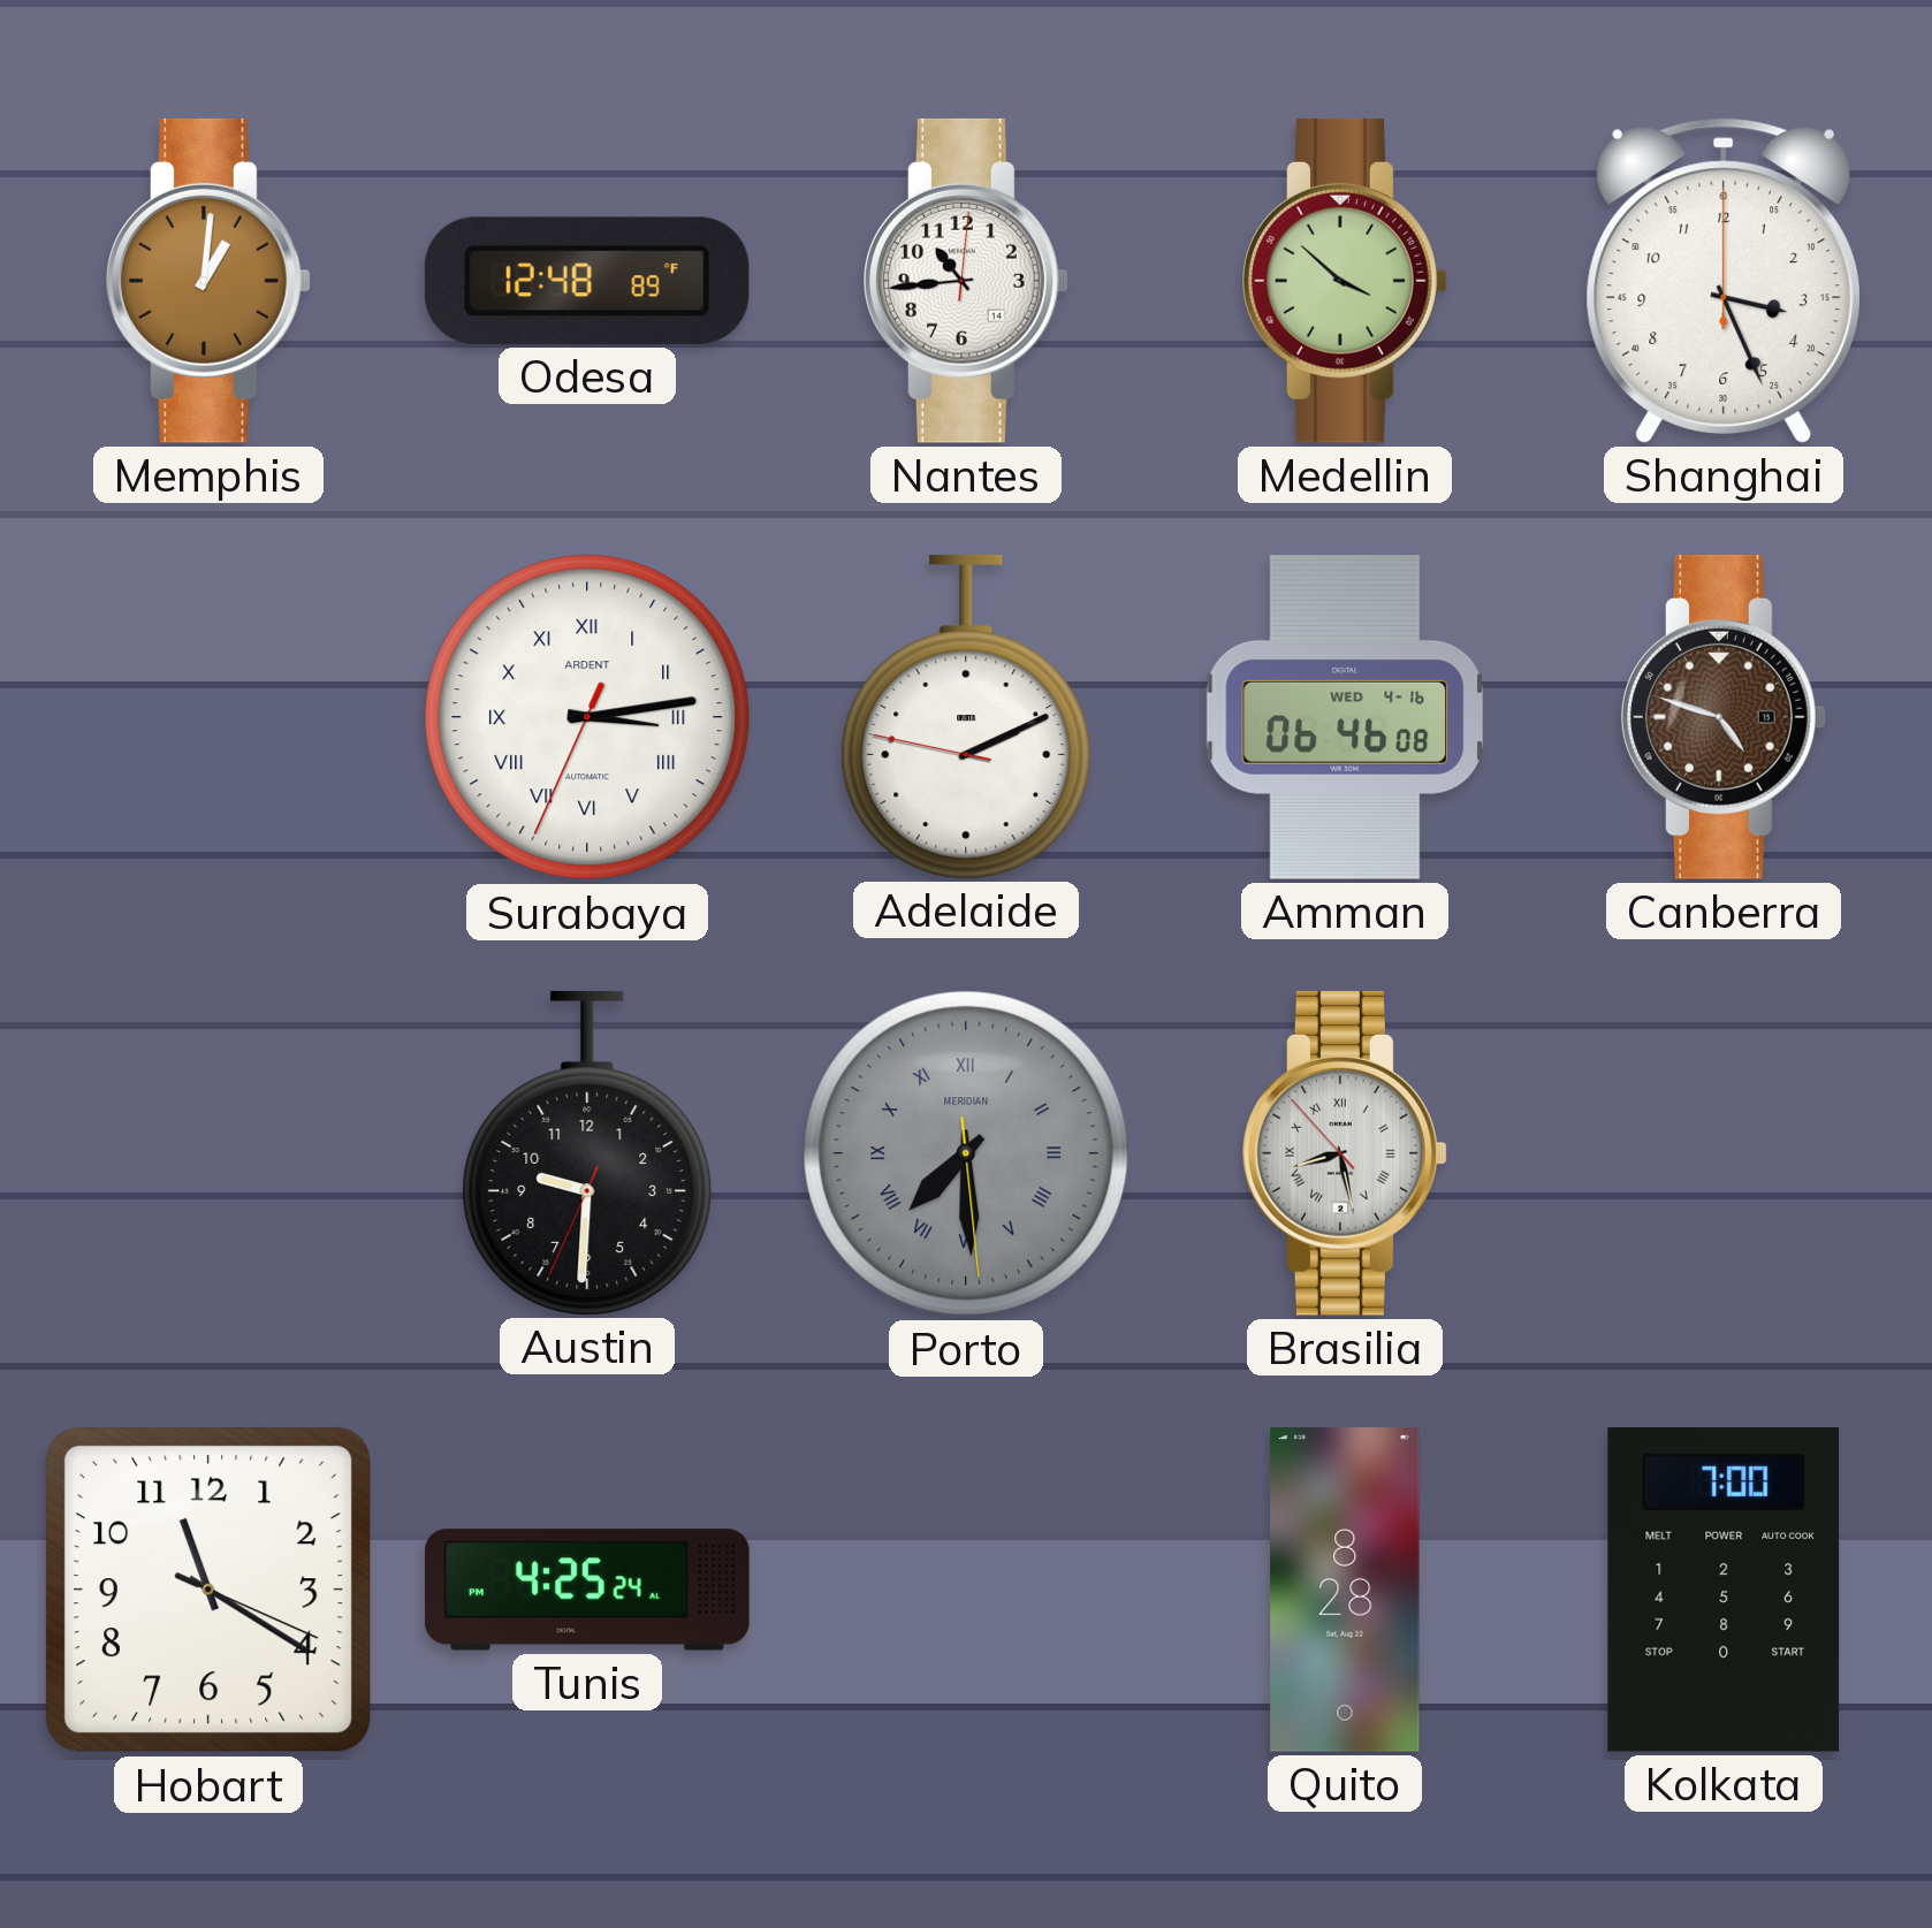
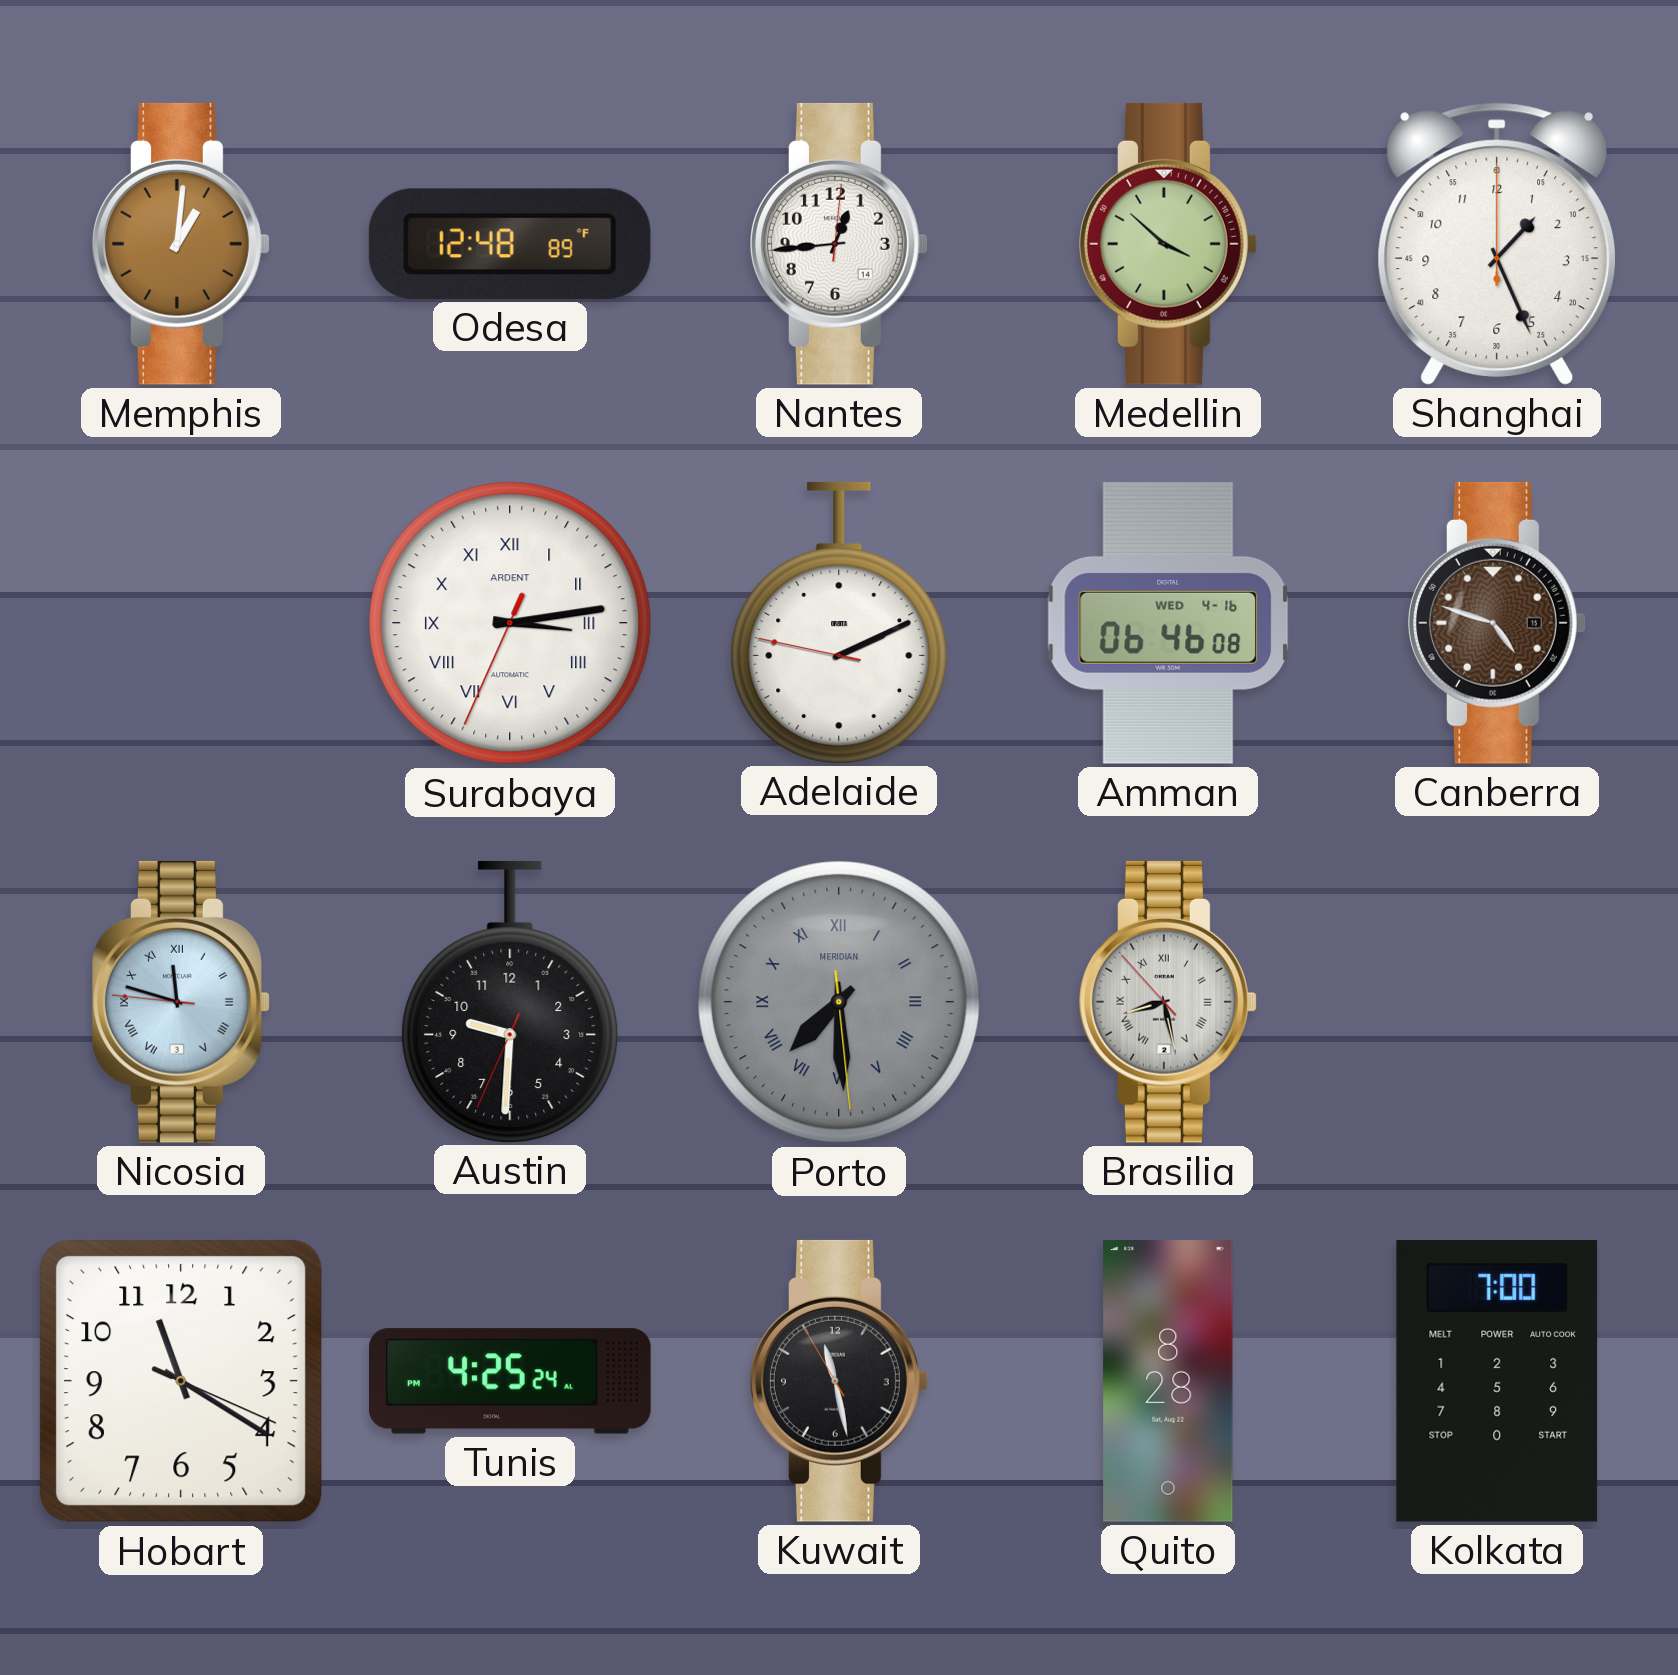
Nantes: 10:44 -> 12:44 (840, 244)
Shanghai: 3:26 -> 1:26 (1496, 244)
Nicosia: none -> 11:47 (182, 1002)
Kuwait: none -> 11:27 (840, 1381)
